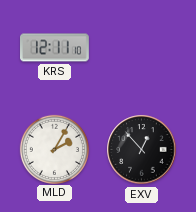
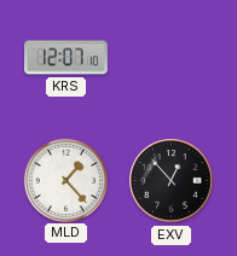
KRS: 12:11 -> 12:07 (67, 58)
MLD: 2:05 -> 1:23 (65, 180)
